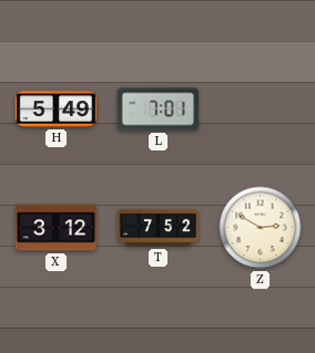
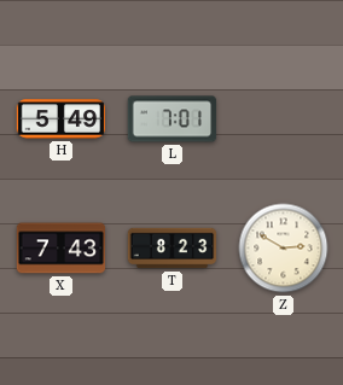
X: 3:12 -> 7:43 (62, 249)
T: 7:52 -> 8:23 (173, 249)
